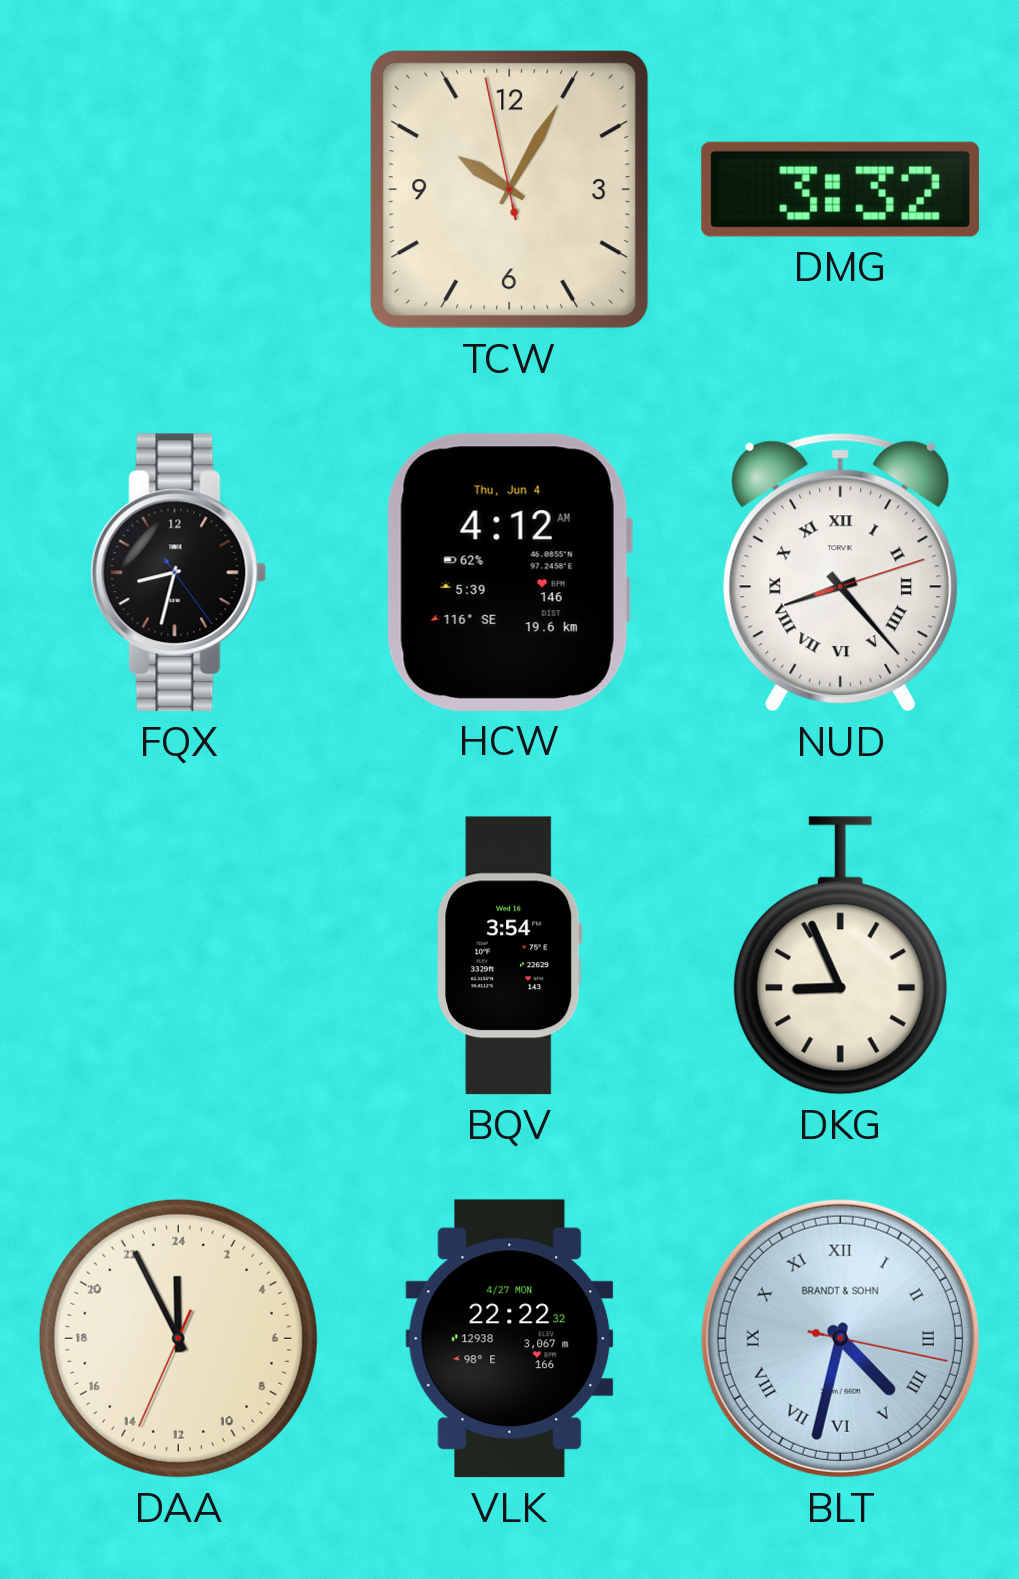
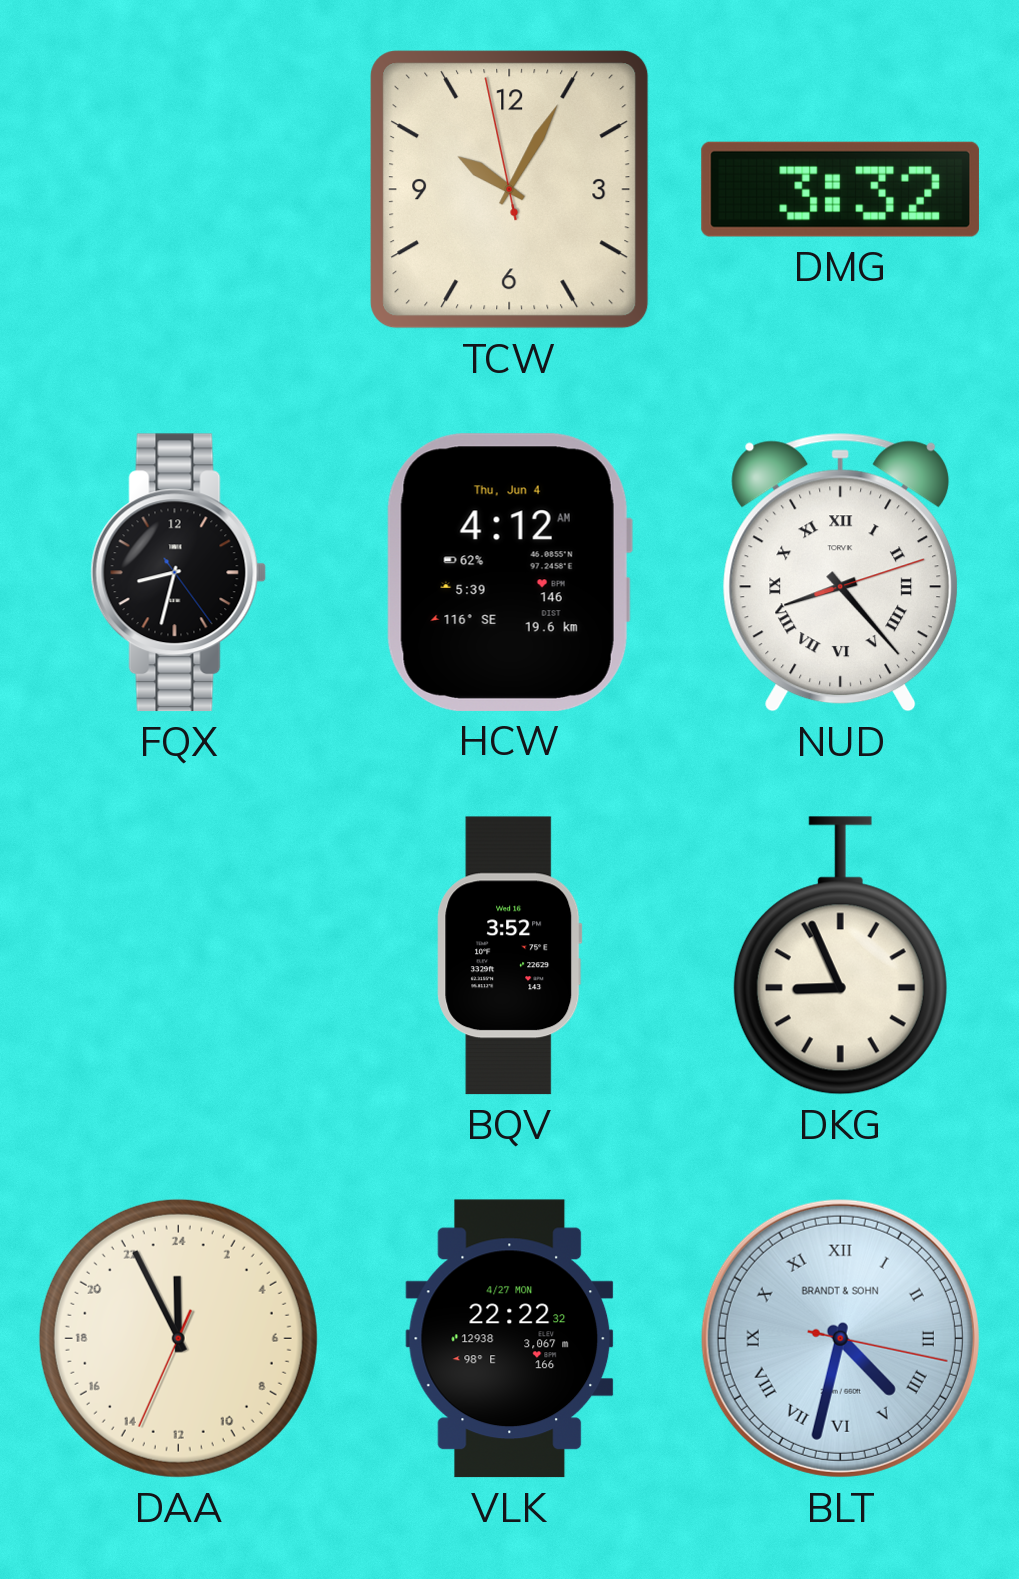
BQV: 3:54 -> 3:52 (510, 956)
